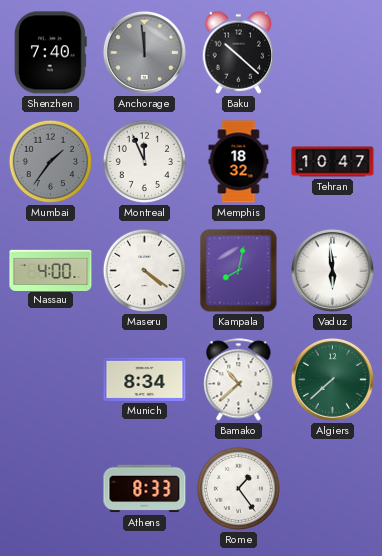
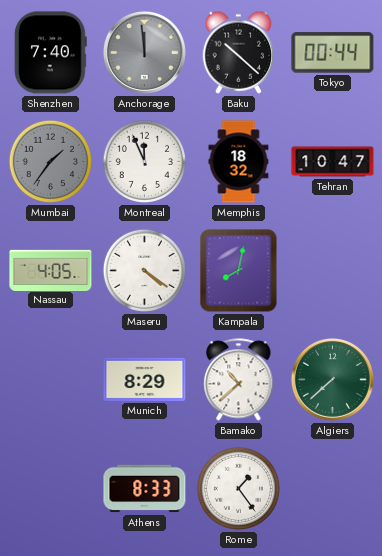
Tokyo: none -> 00:44 (333, 53)
Nassau: 4:00 -> 4:05 (51, 270)
Vaduz: 5:59 -> none (332, 270)
Munich: 8:34 -> 8:29 (145, 379)
